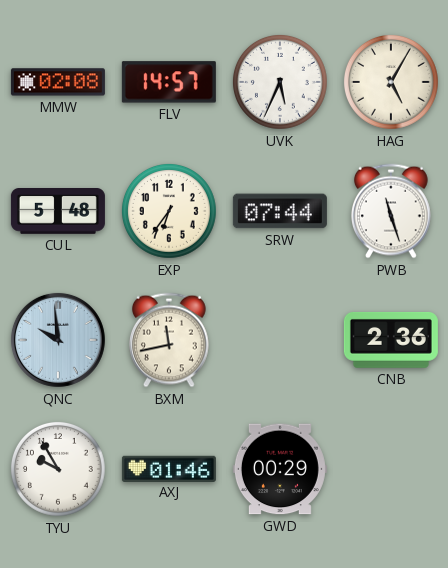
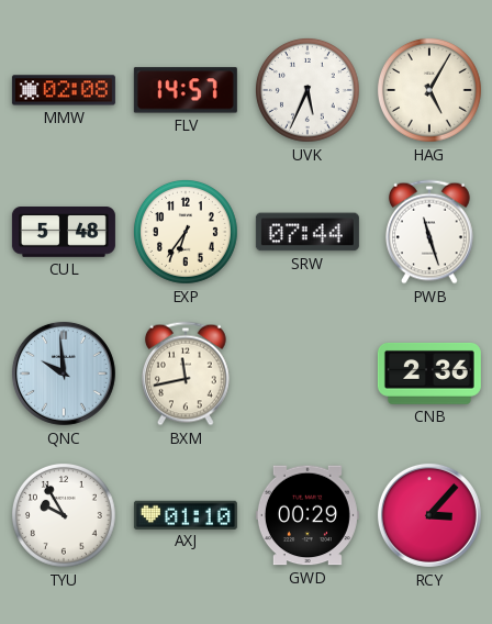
AXJ: 01:46 -> 01:10 (186, 514)
RCY: none -> 3:07 (429, 515)
